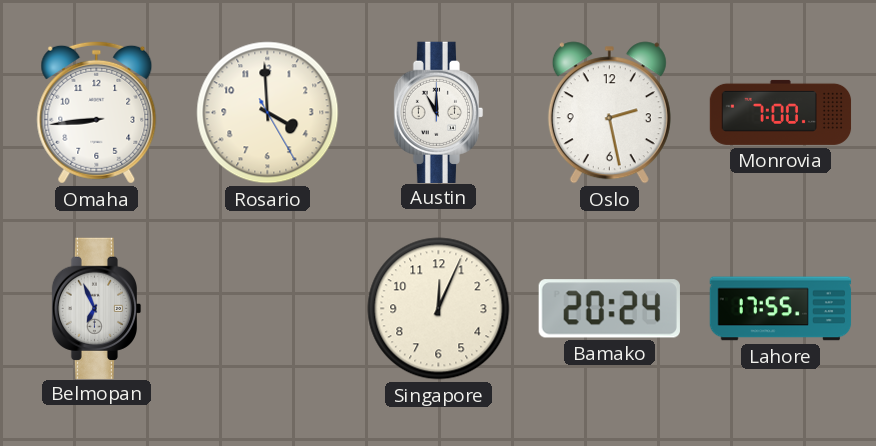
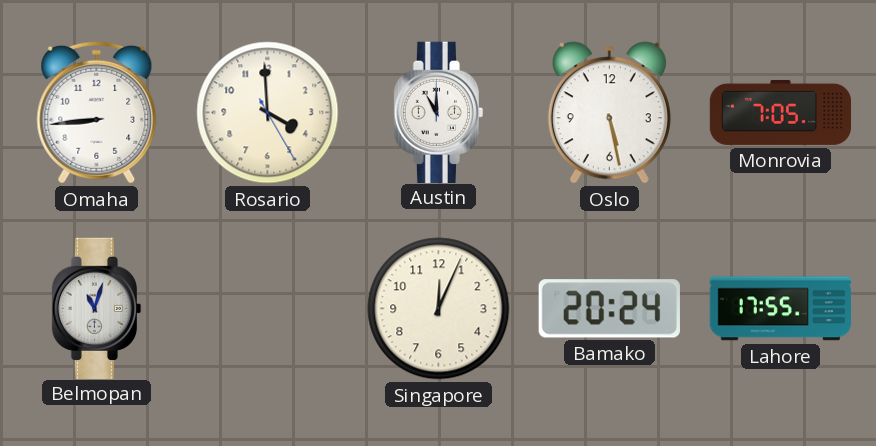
Oslo: 2:28 -> 5:28 (609, 113)
Monrovia: 7:00 -> 7:05 (781, 112)
Belmopan: 6:56 -> 11:03 (97, 308)
